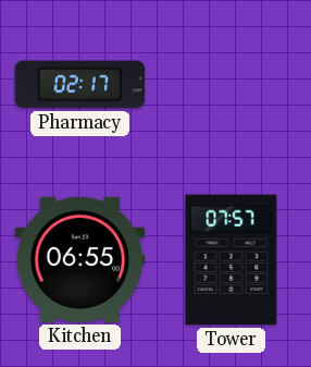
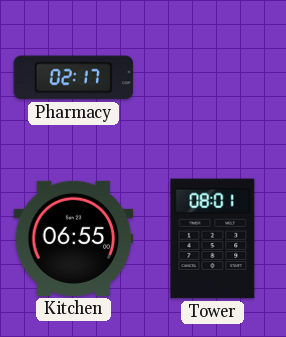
Tower: 07:57 -> 08:01 (213, 239)
